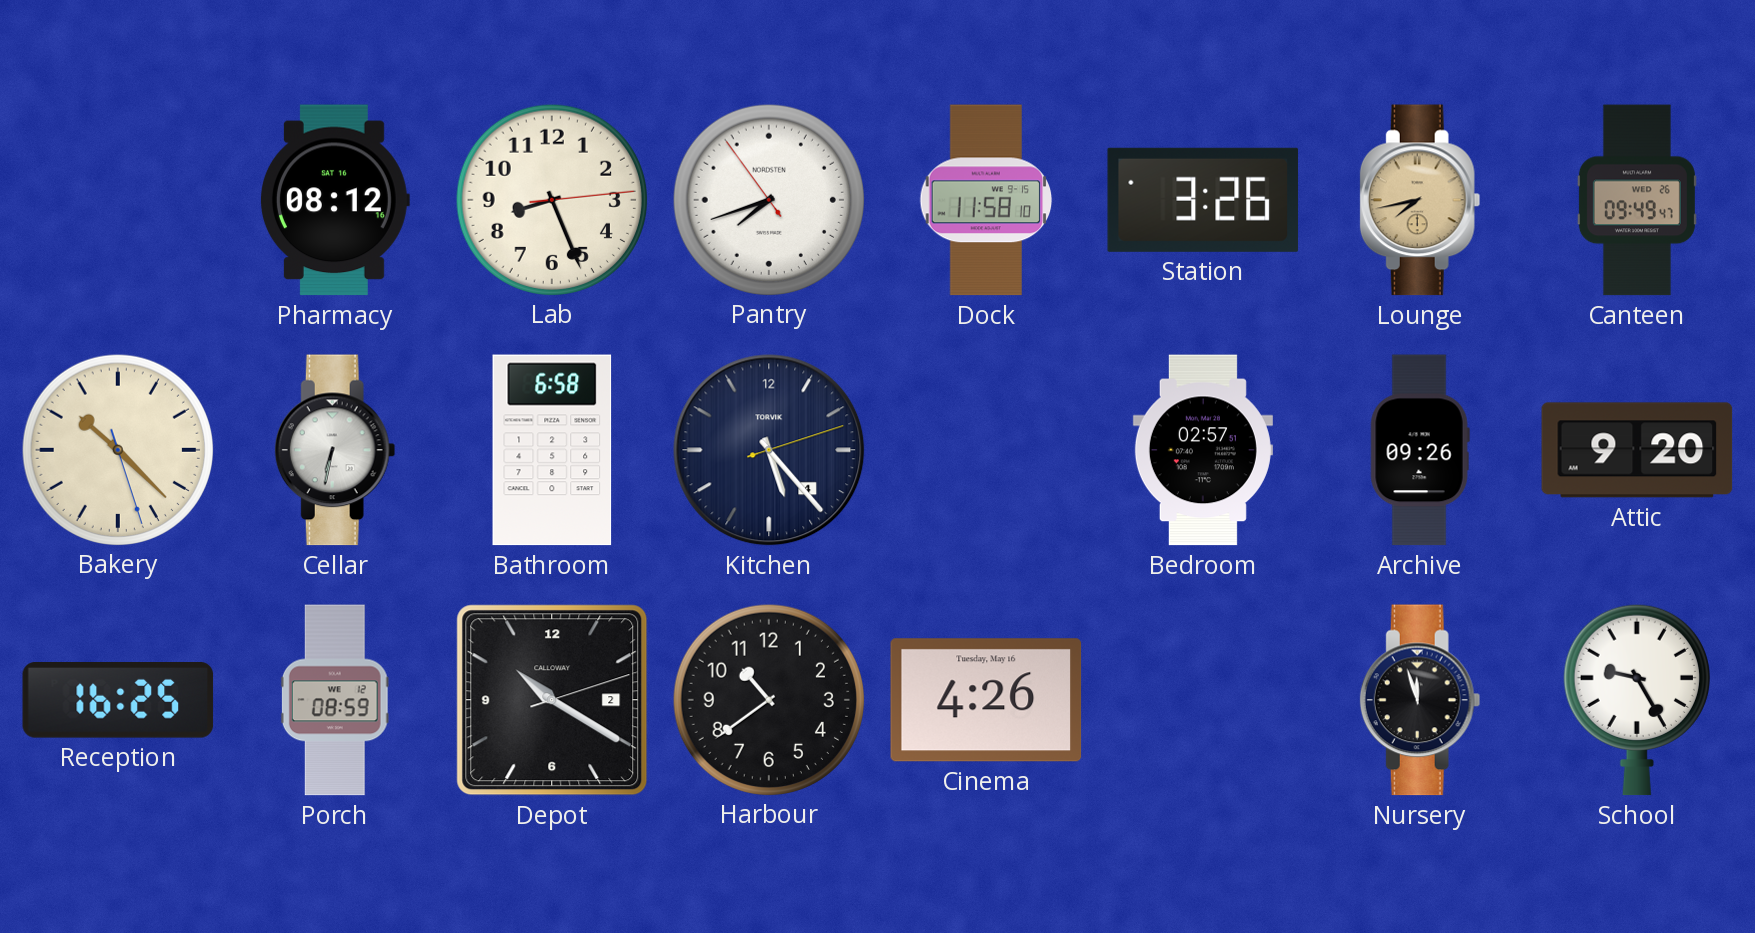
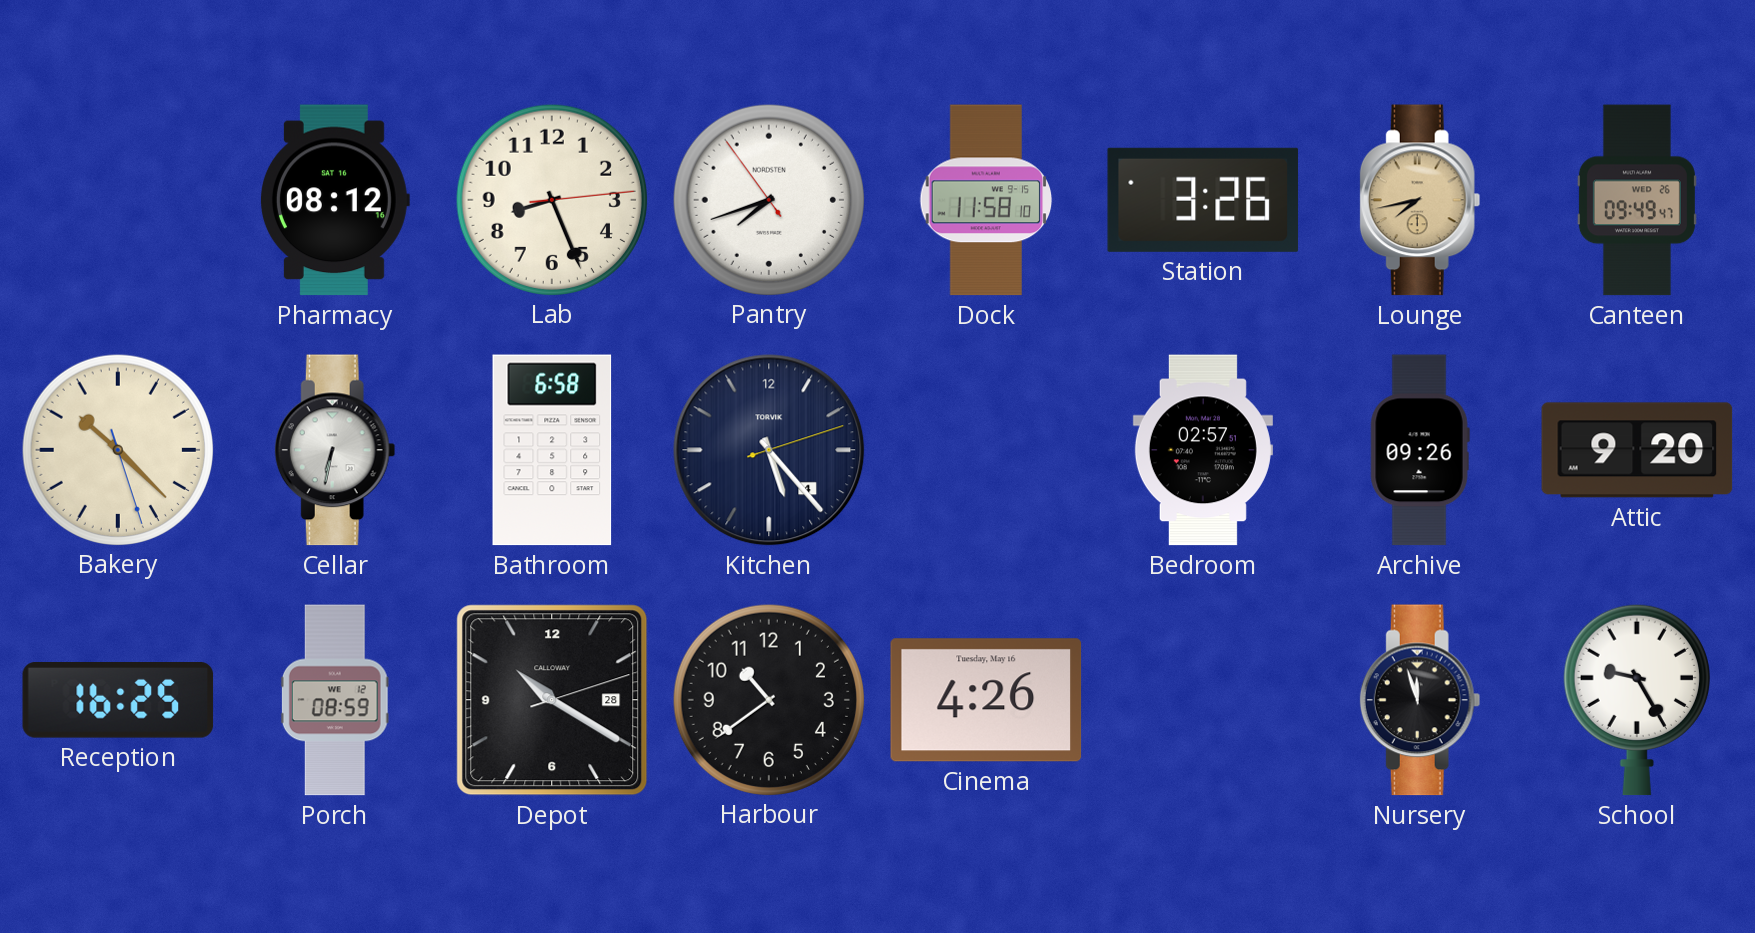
Depot date: 2 -> 28 (552, 700)
